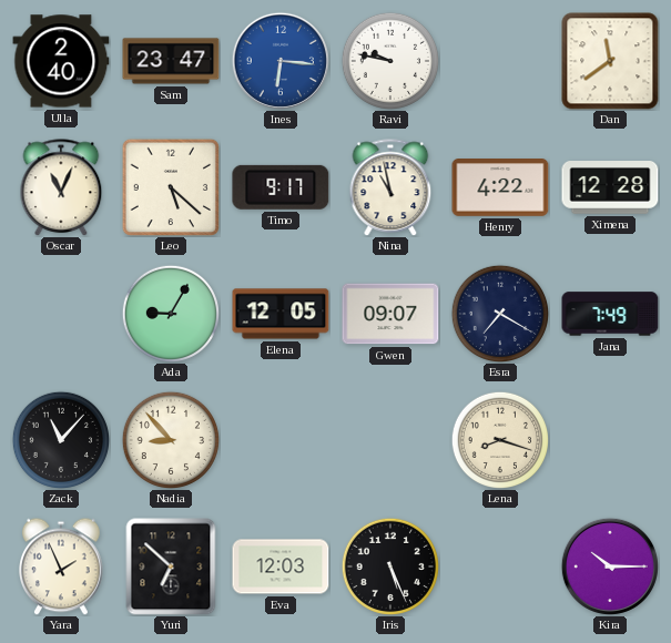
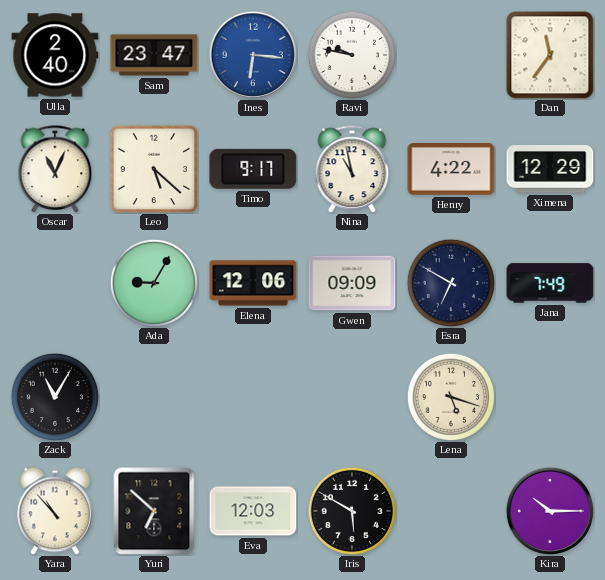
Dan: 11:39 -> 11:36 (550, 55)
Ximena: 12:28 -> 12:29 (550, 170)
Elena: 12:05 -> 12:06 (253, 283)
Gwen: 09:07 -> 09:09 (352, 283)
Esra: 7:20 -> 6:50 (450, 282)
Zack: 11:07 -> 11:05 (54, 396)
Nadia: 8:53 -> none (170, 439)
Lena: 8:18 -> 5:18 (450, 396)
Yara: 1:56 -> 10:53 (55, 511)
Iris: 5:26 -> 5:50 (351, 510)
